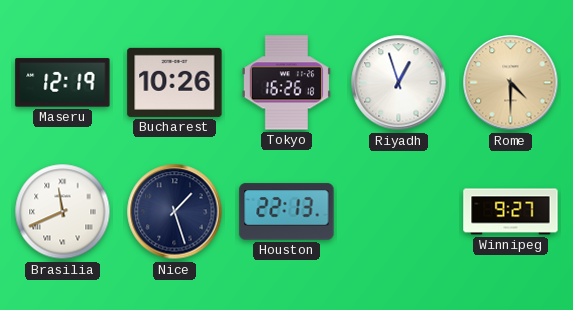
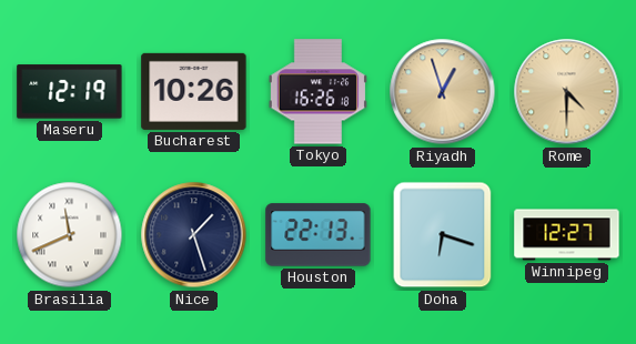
Riyadh dial: white -> champagne (443, 92)
Doha: none -> 6:18 (443, 235)
Winnipeg: 9:27 -> 12:27 (567, 235)
